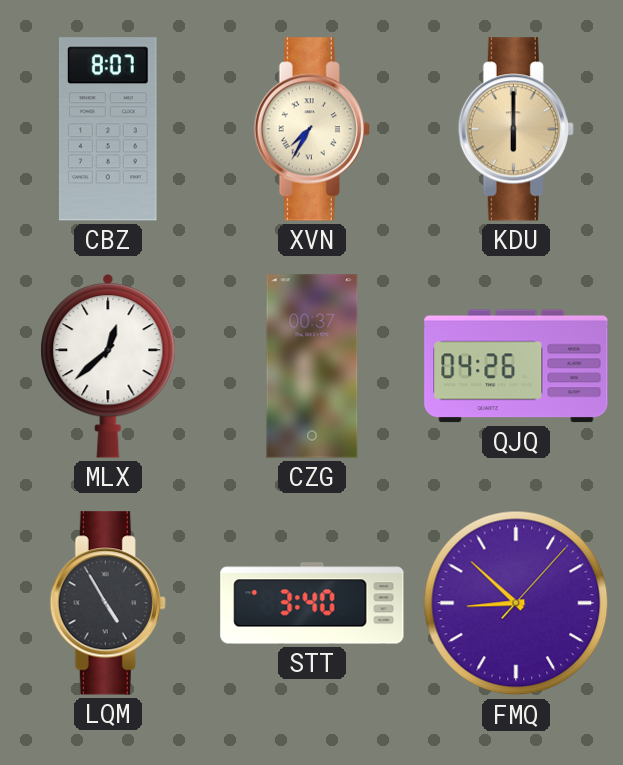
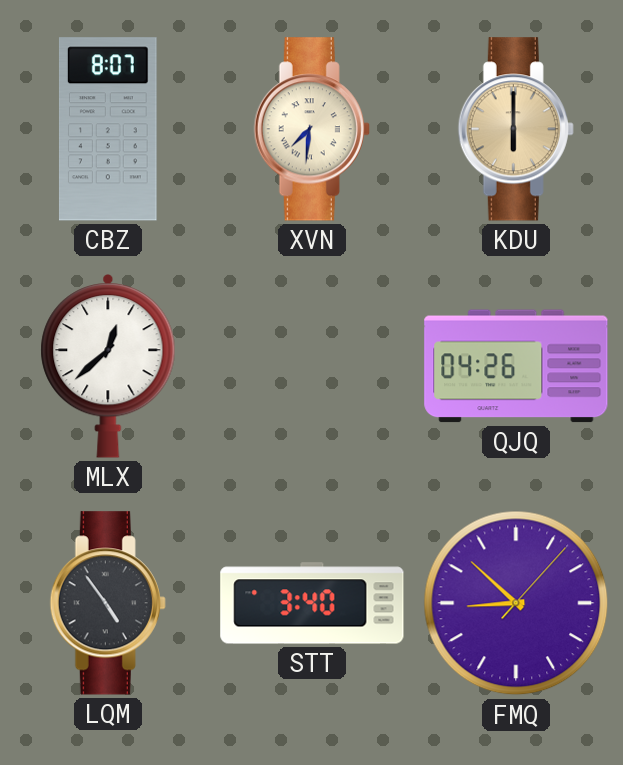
XVN: 7:35 -> 7:31 (312, 129)
CZG: 00:37 -> none (312, 366)
LQM: 4:55 -> 4:54 (108, 603)
